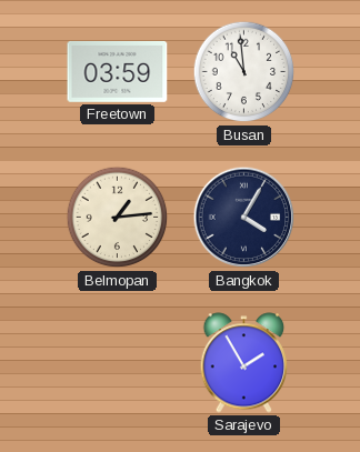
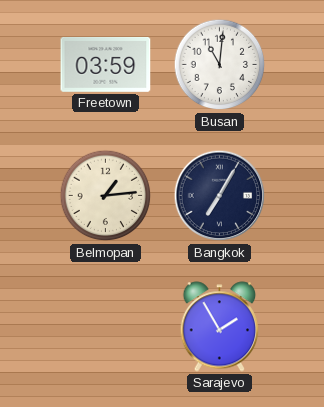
Busan: 10:59 -> 11:01 (220, 65)
Bangkok: 4:05 -> 7:05 (220, 196)
